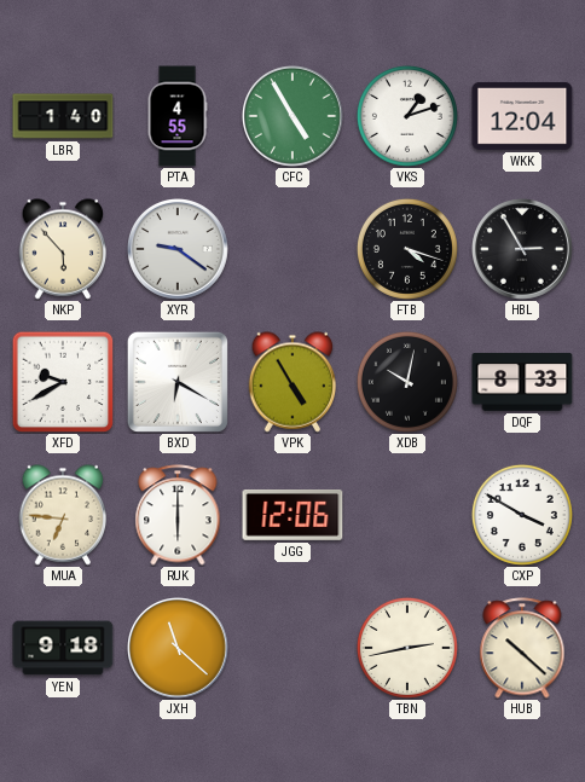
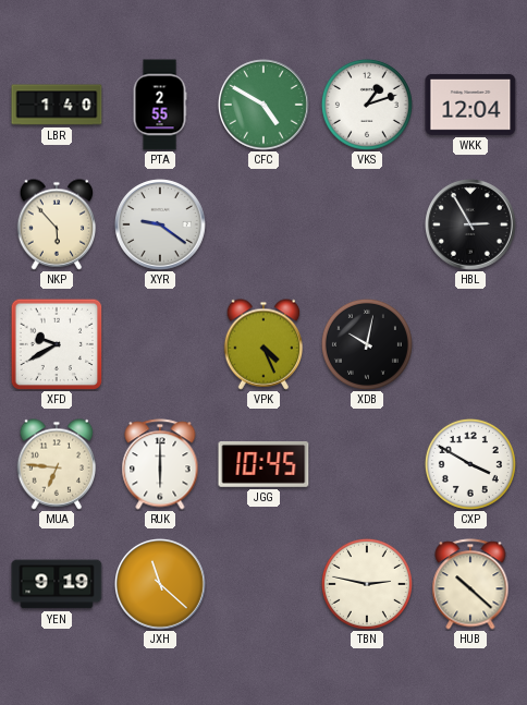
PTA: 4:55 -> 2:55 (160, 105)
CFC: 4:55 -> 4:50 (265, 106)
FTB: 4:18 -> none (407, 249)
BXD: 6:20 -> none (178, 382)
VPK: 4:55 -> 4:26 (263, 344)
DQF: 8:33 -> none (522, 382)
JGG: 12:06 -> 10:45 (263, 465)
YEN: 9:18 -> 9:19 (57, 584)
TBN: 2:43 -> 2:47 (367, 584)
